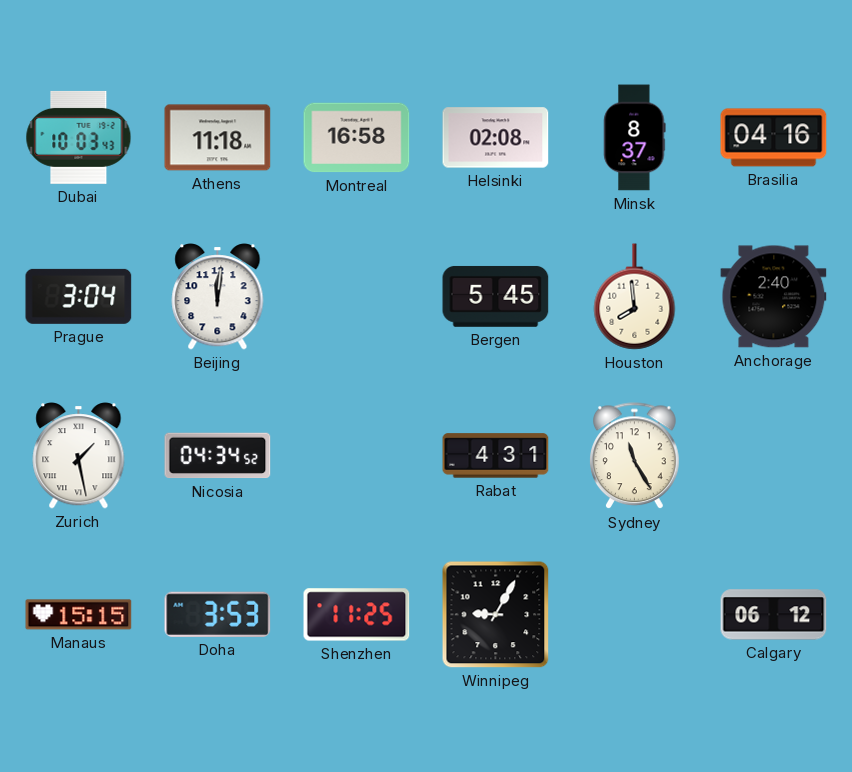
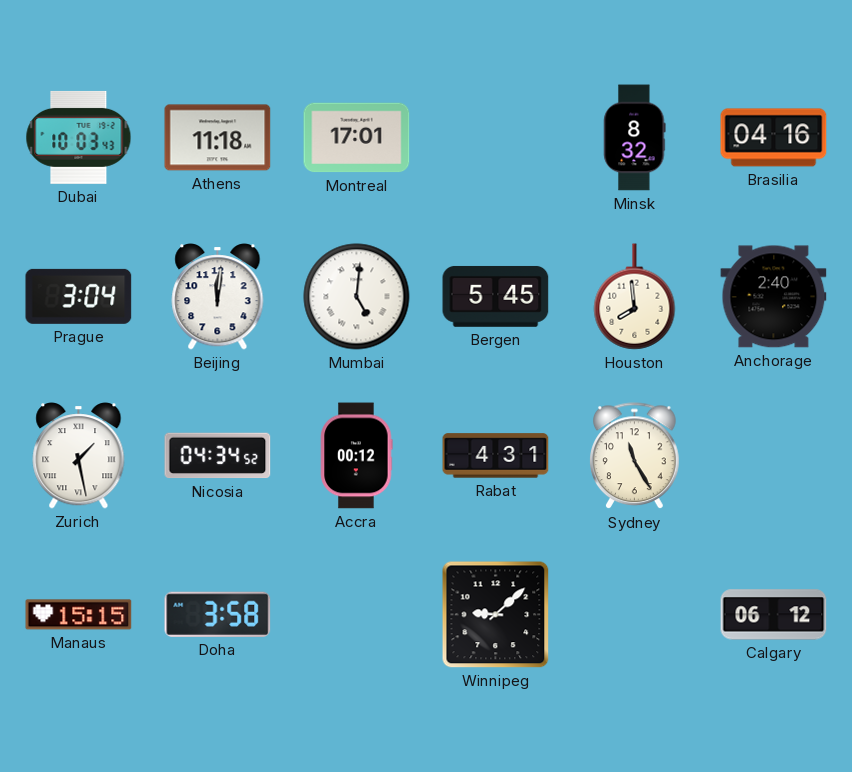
Montreal: 16:58 -> 17:01 (357, 138)
Helsinki: 02:08 -> none (496, 138)
Minsk: 8:37 -> 8:32 (635, 138)
Mumbai: none -> 5:01 (357, 297)
Accra: none -> 00:12 (357, 456)
Doha: 3:53 -> 3:58 (218, 614)
Shenzhen: 11:25 -> none (357, 615)
Winnipeg: 9:05 -> 9:08 (496, 615)
